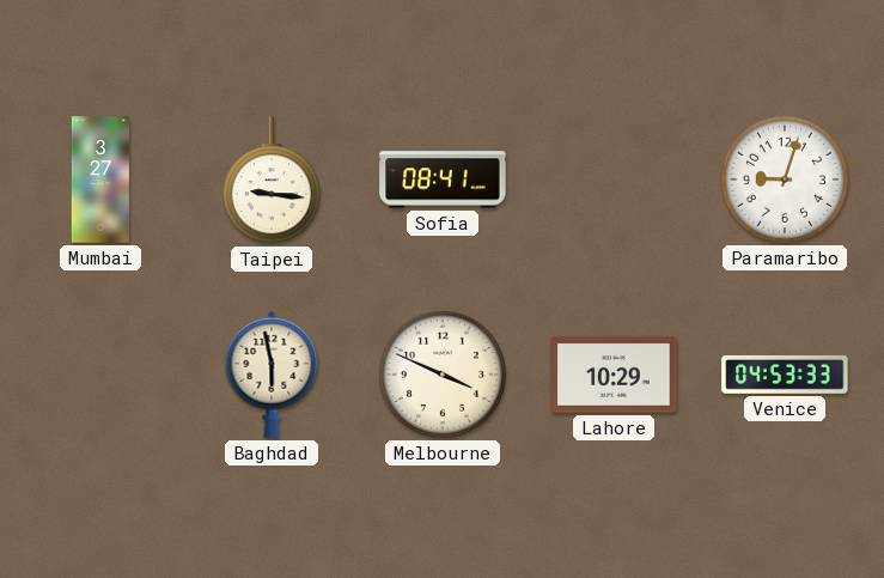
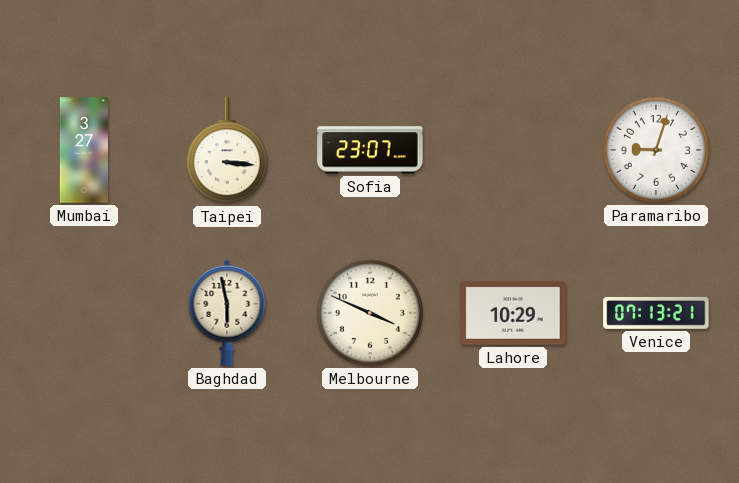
Taipei: 9:16 -> 3:16 (227, 151)
Sofia: 08:41 -> 23:07 (370, 150)
Venice: 04:53 -> 07:13 (656, 313)
